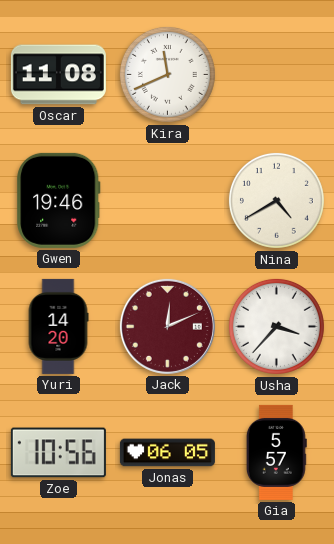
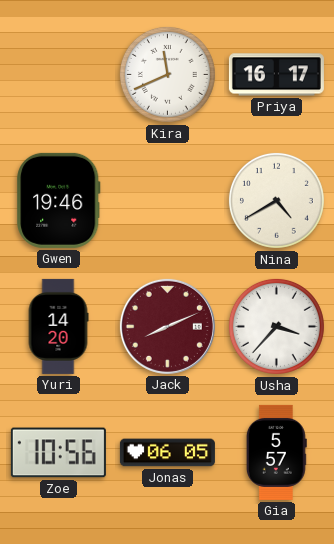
Oscar: 11:08 -> none (58, 75)
Priya: none -> 16:17 (276, 75)
Jack: 12:11 -> 8:11 (167, 326)
